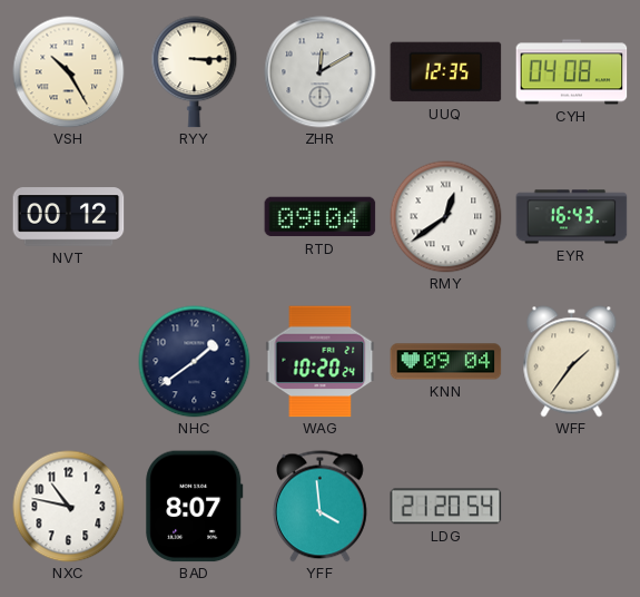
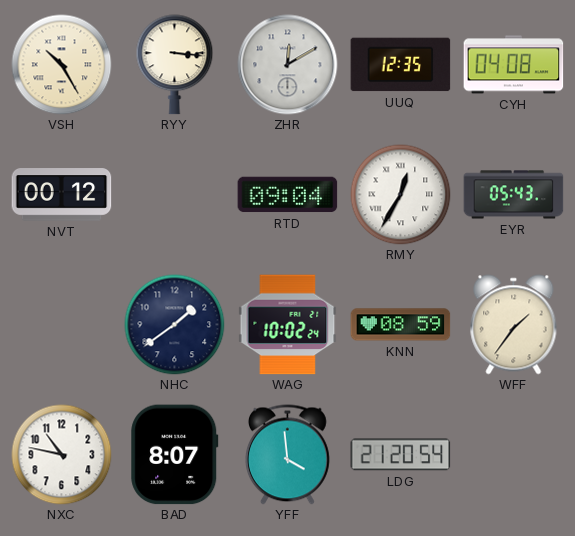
RYY: 3:15 -> 3:16 (175, 65)
RMY: 12:39 -> 12:35 (401, 195)
EYR: 16:43 -> 05:43 (514, 195)
WAG: 10:20 -> 10:02 (288, 325)
KNN: 09:04 -> 08:59 (401, 325)
